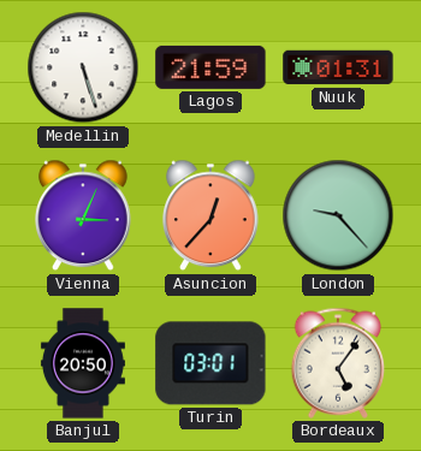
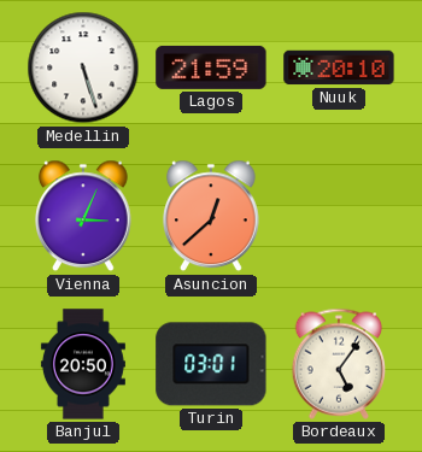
Nuuk: 01:31 -> 20:10 (339, 67)
Asuncion: 12:37 -> 12:38 (212, 216)
London: 9:23 -> none (338, 215)
